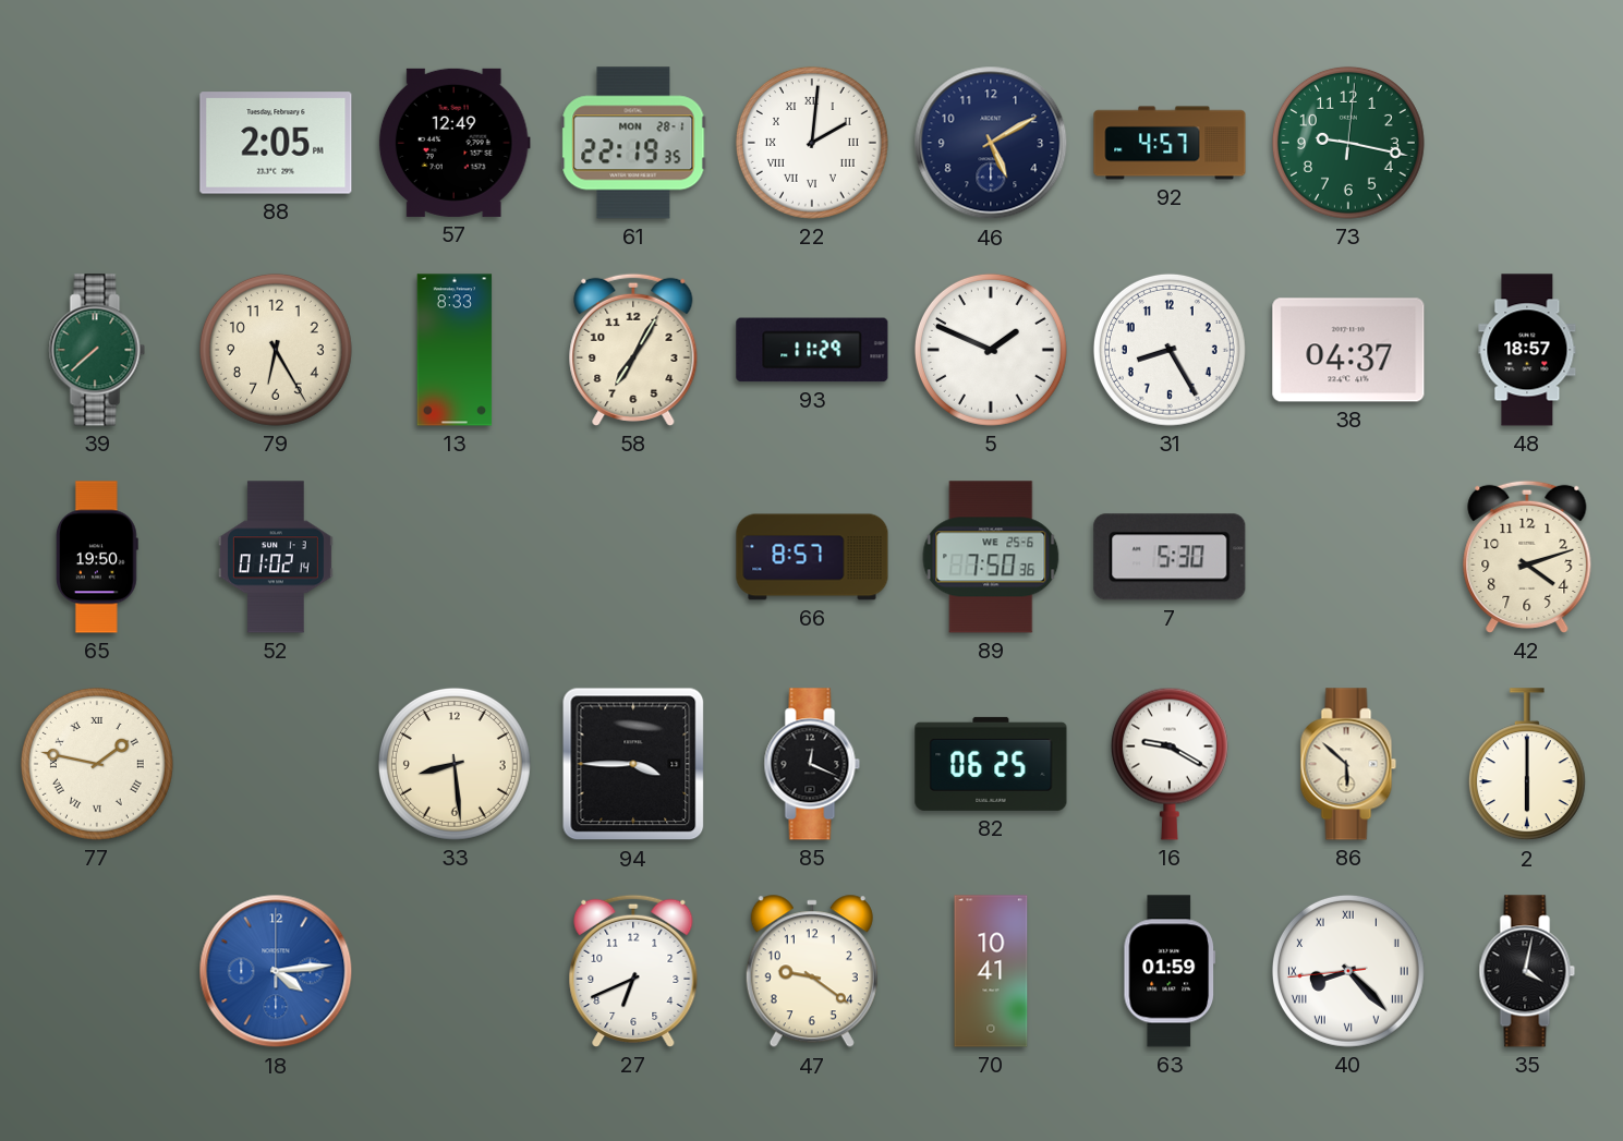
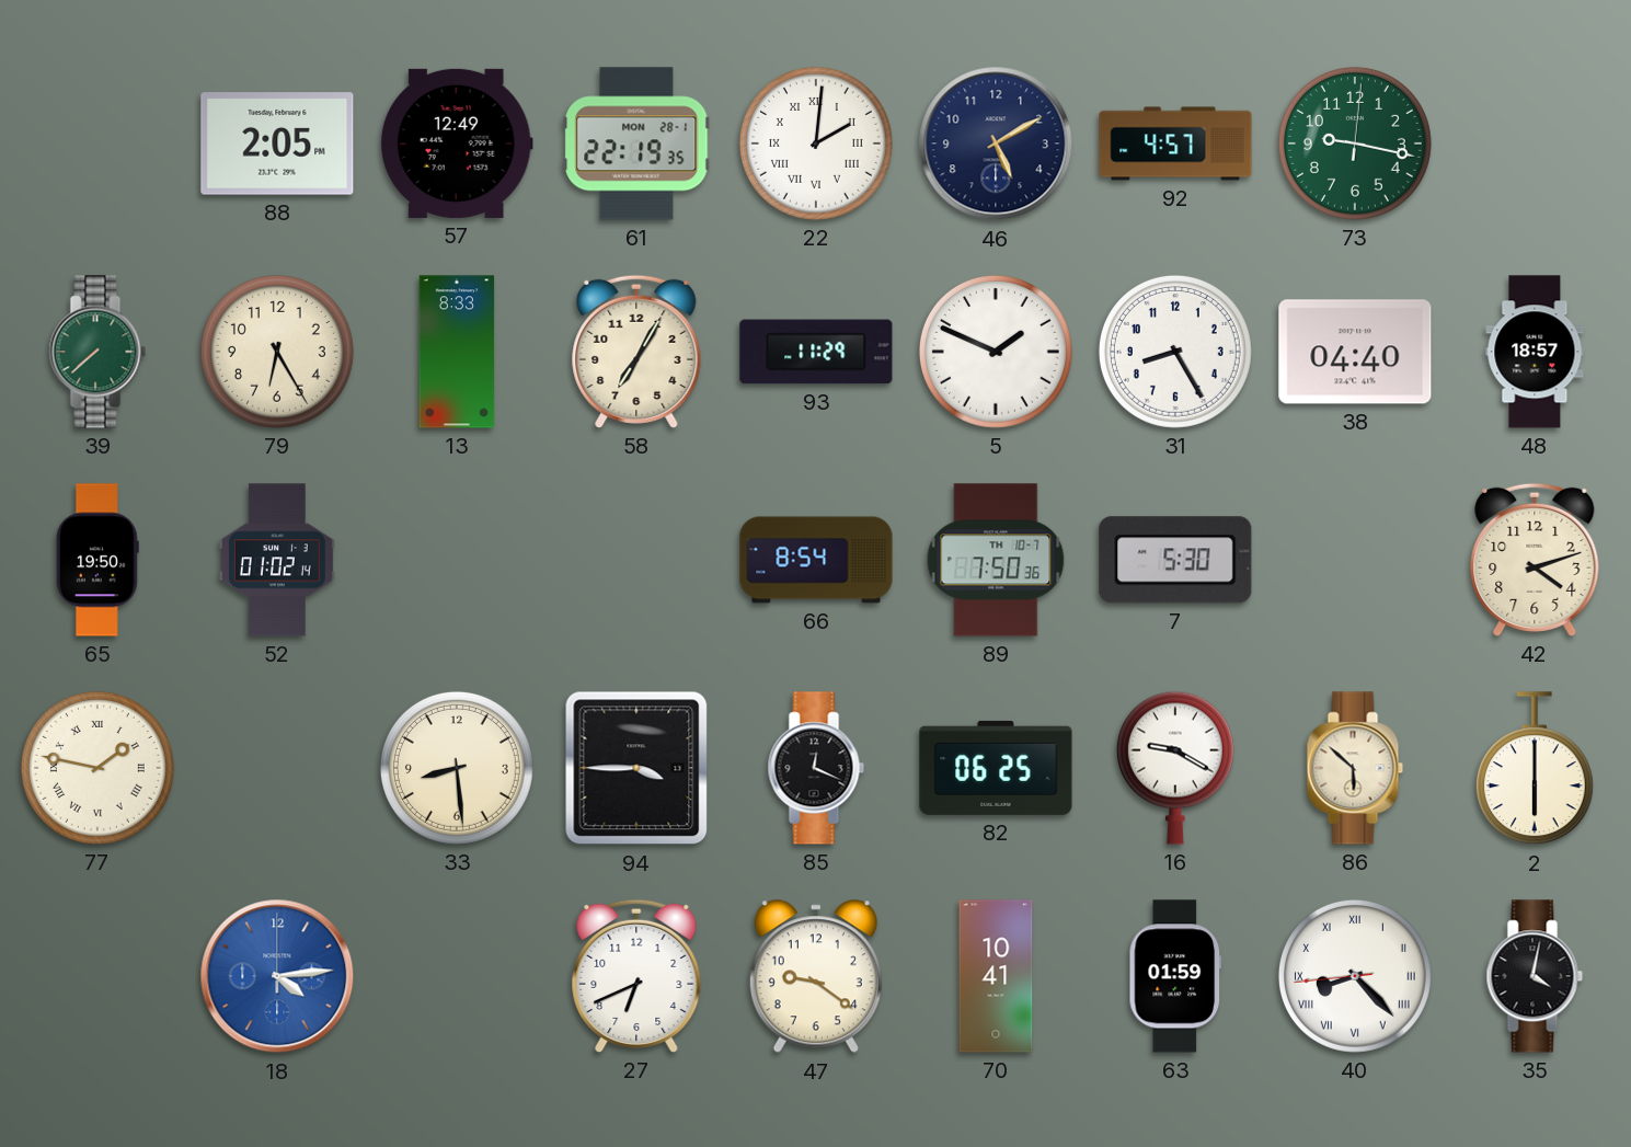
38: 04:37 -> 04:40 (1355, 352)
66: 8:57 -> 8:54 (816, 560)
89 date: WE 25-6 -> TH 10-7 (996, 560)
